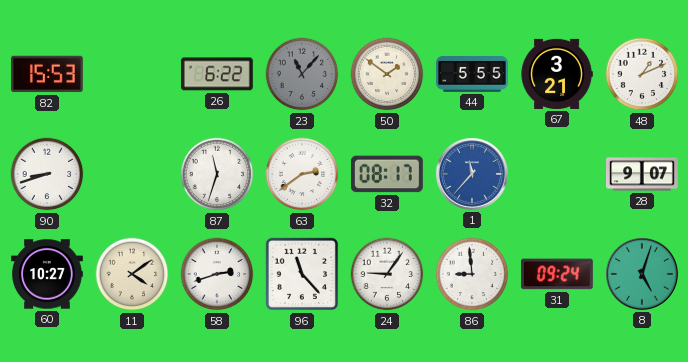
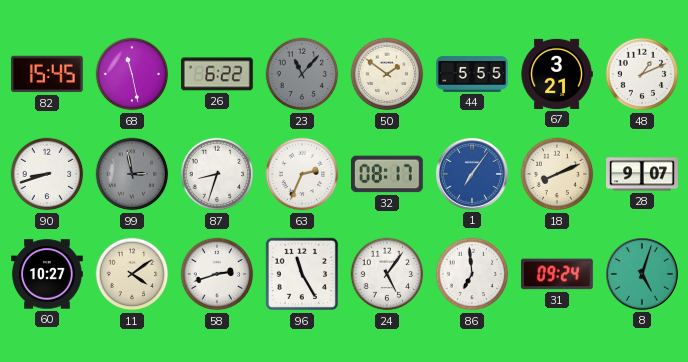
82: 15:53 -> 15:45 (47, 74)
68: none -> 11:28 (132, 74)
99: none -> 2:58 (132, 174)
87: 11:33 -> 8:33 (217, 174)
63: 2:39 -> 2:34 (302, 174)
1: 11:37 -> 7:06 (472, 174)
18: none -> 8:11 (557, 174)
96: 11:23 -> 11:25 (302, 274)
24: 9:06 -> 5:06 (387, 274)
86: 8:59 -> 6:59 (472, 274)
